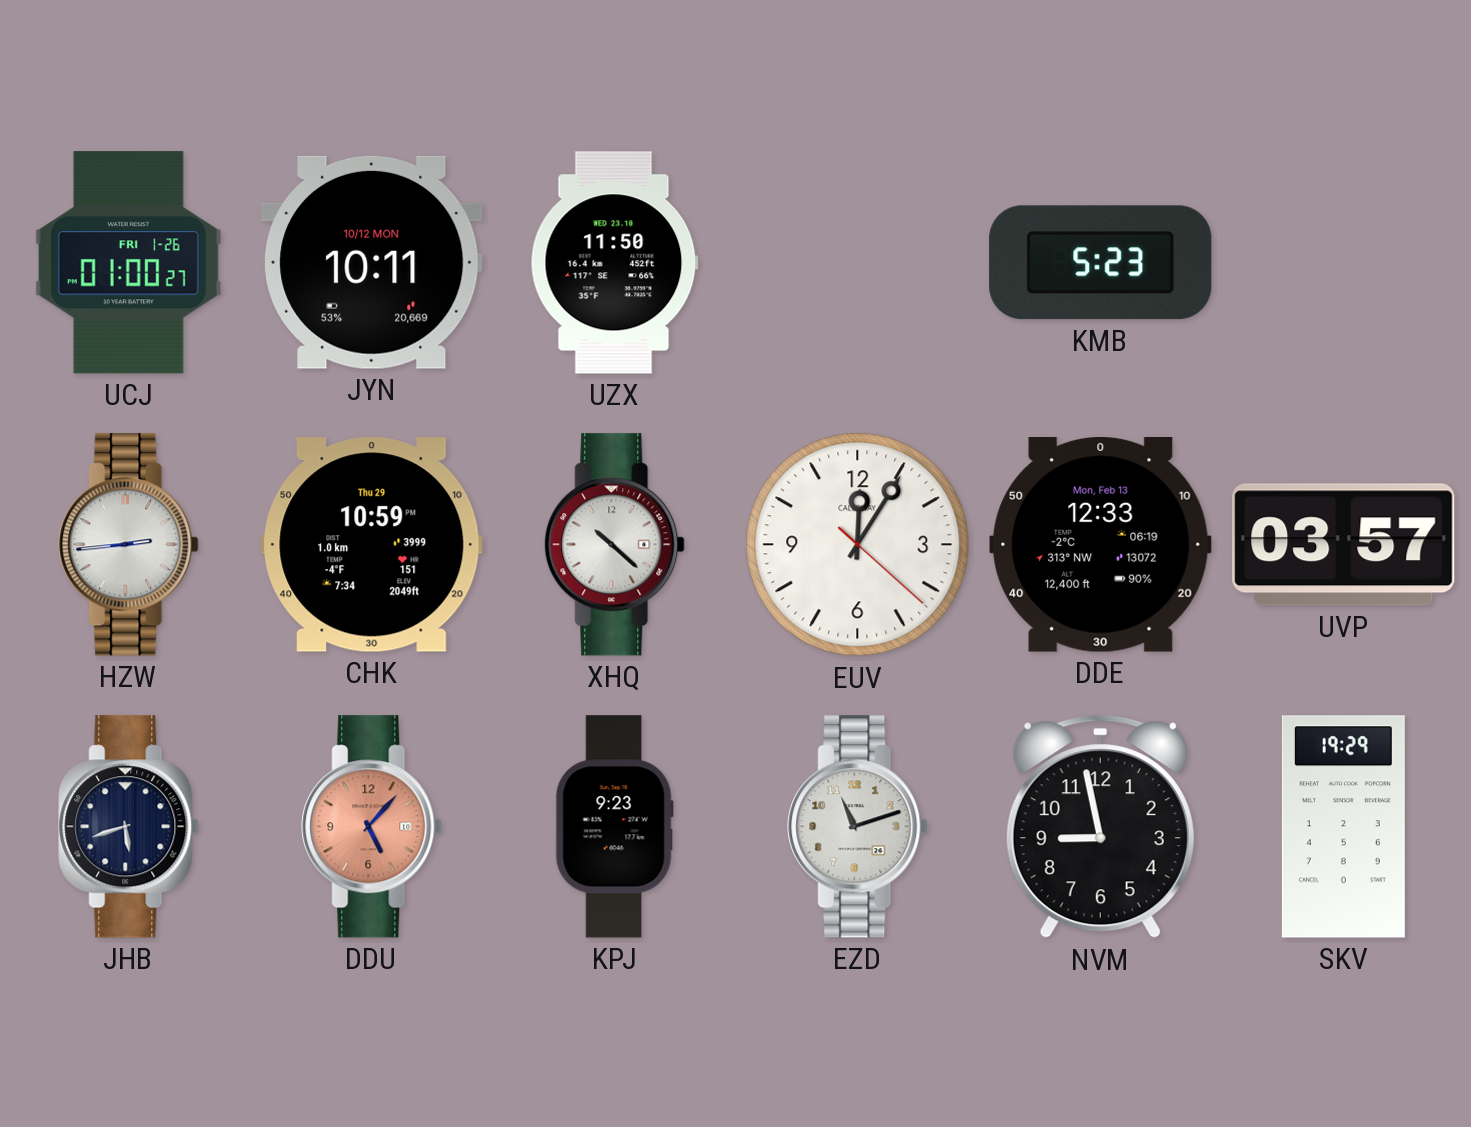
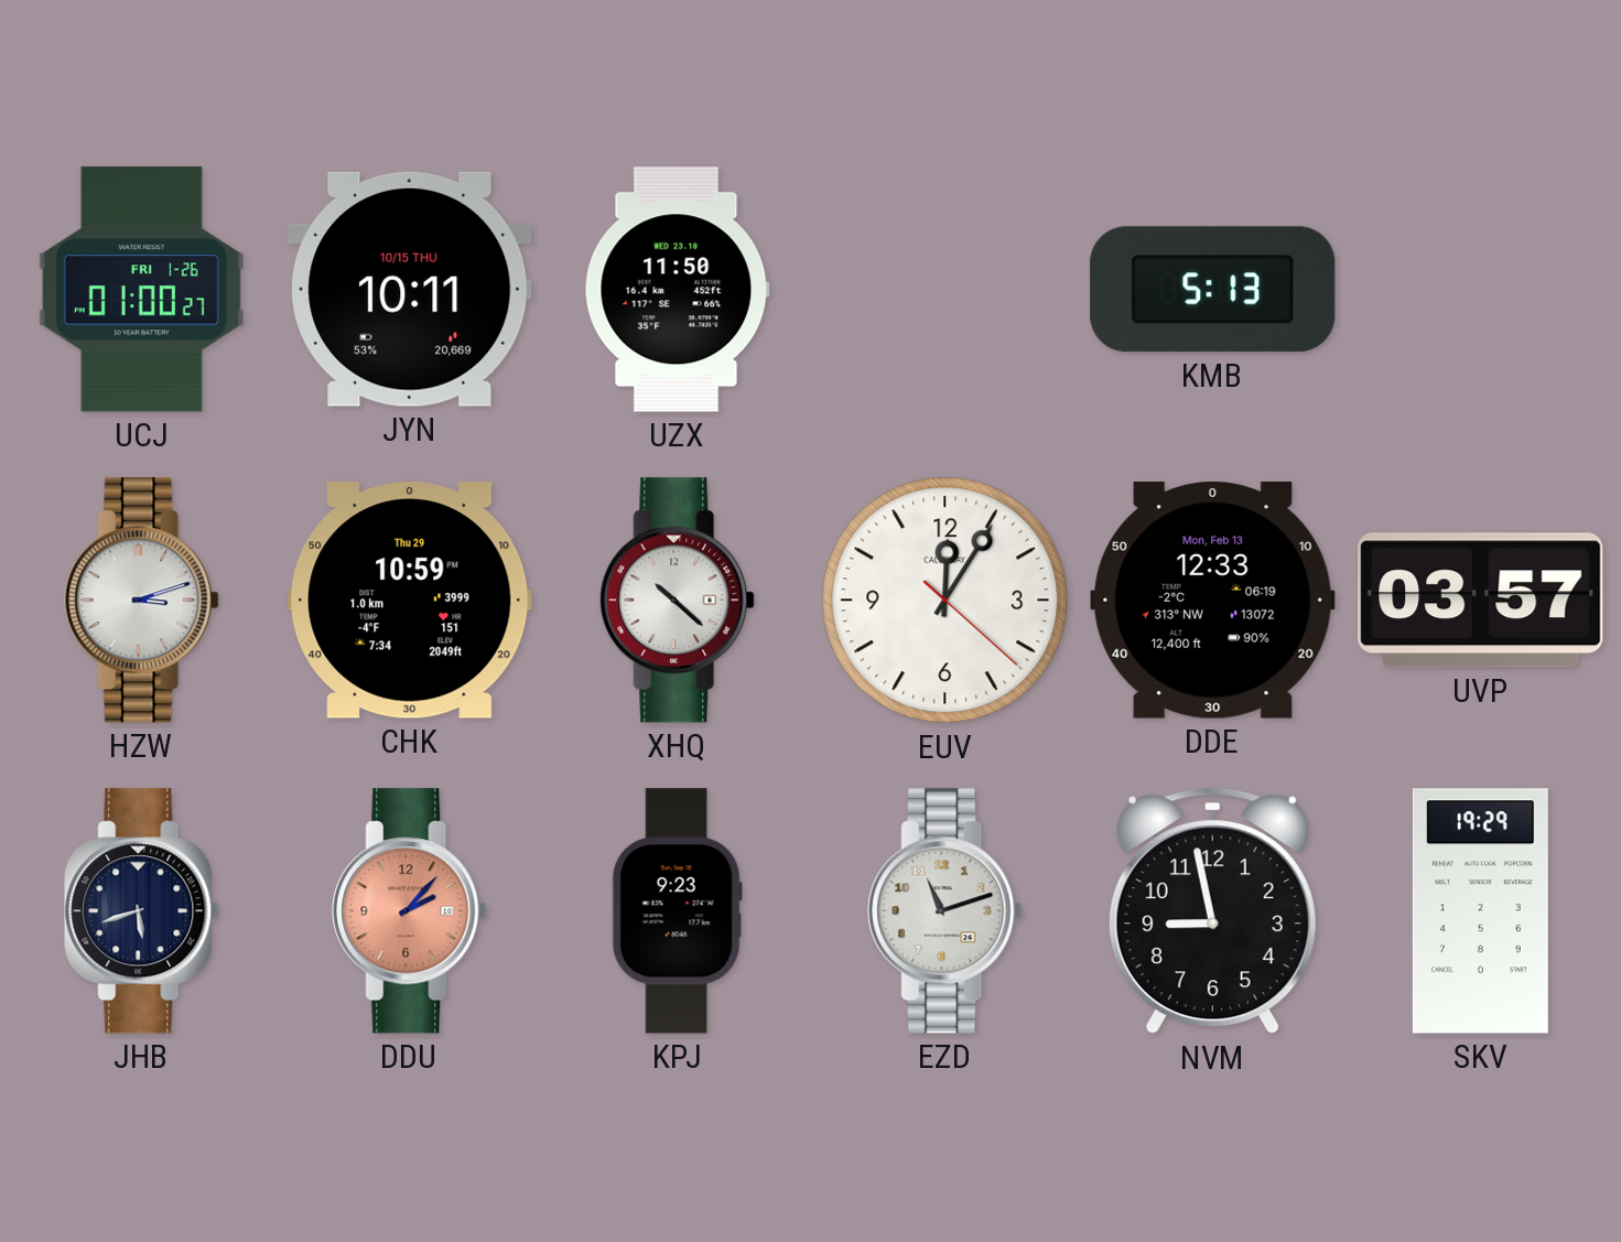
JYN date: 10/12 MON -> 10/15 THU (410, 289)
KMB: 5:23 -> 5:13 (1213, 290)
HZW: 2:44 -> 3:12 (142, 601)
DDU: 5:07 -> 2:07 (410, 911)
